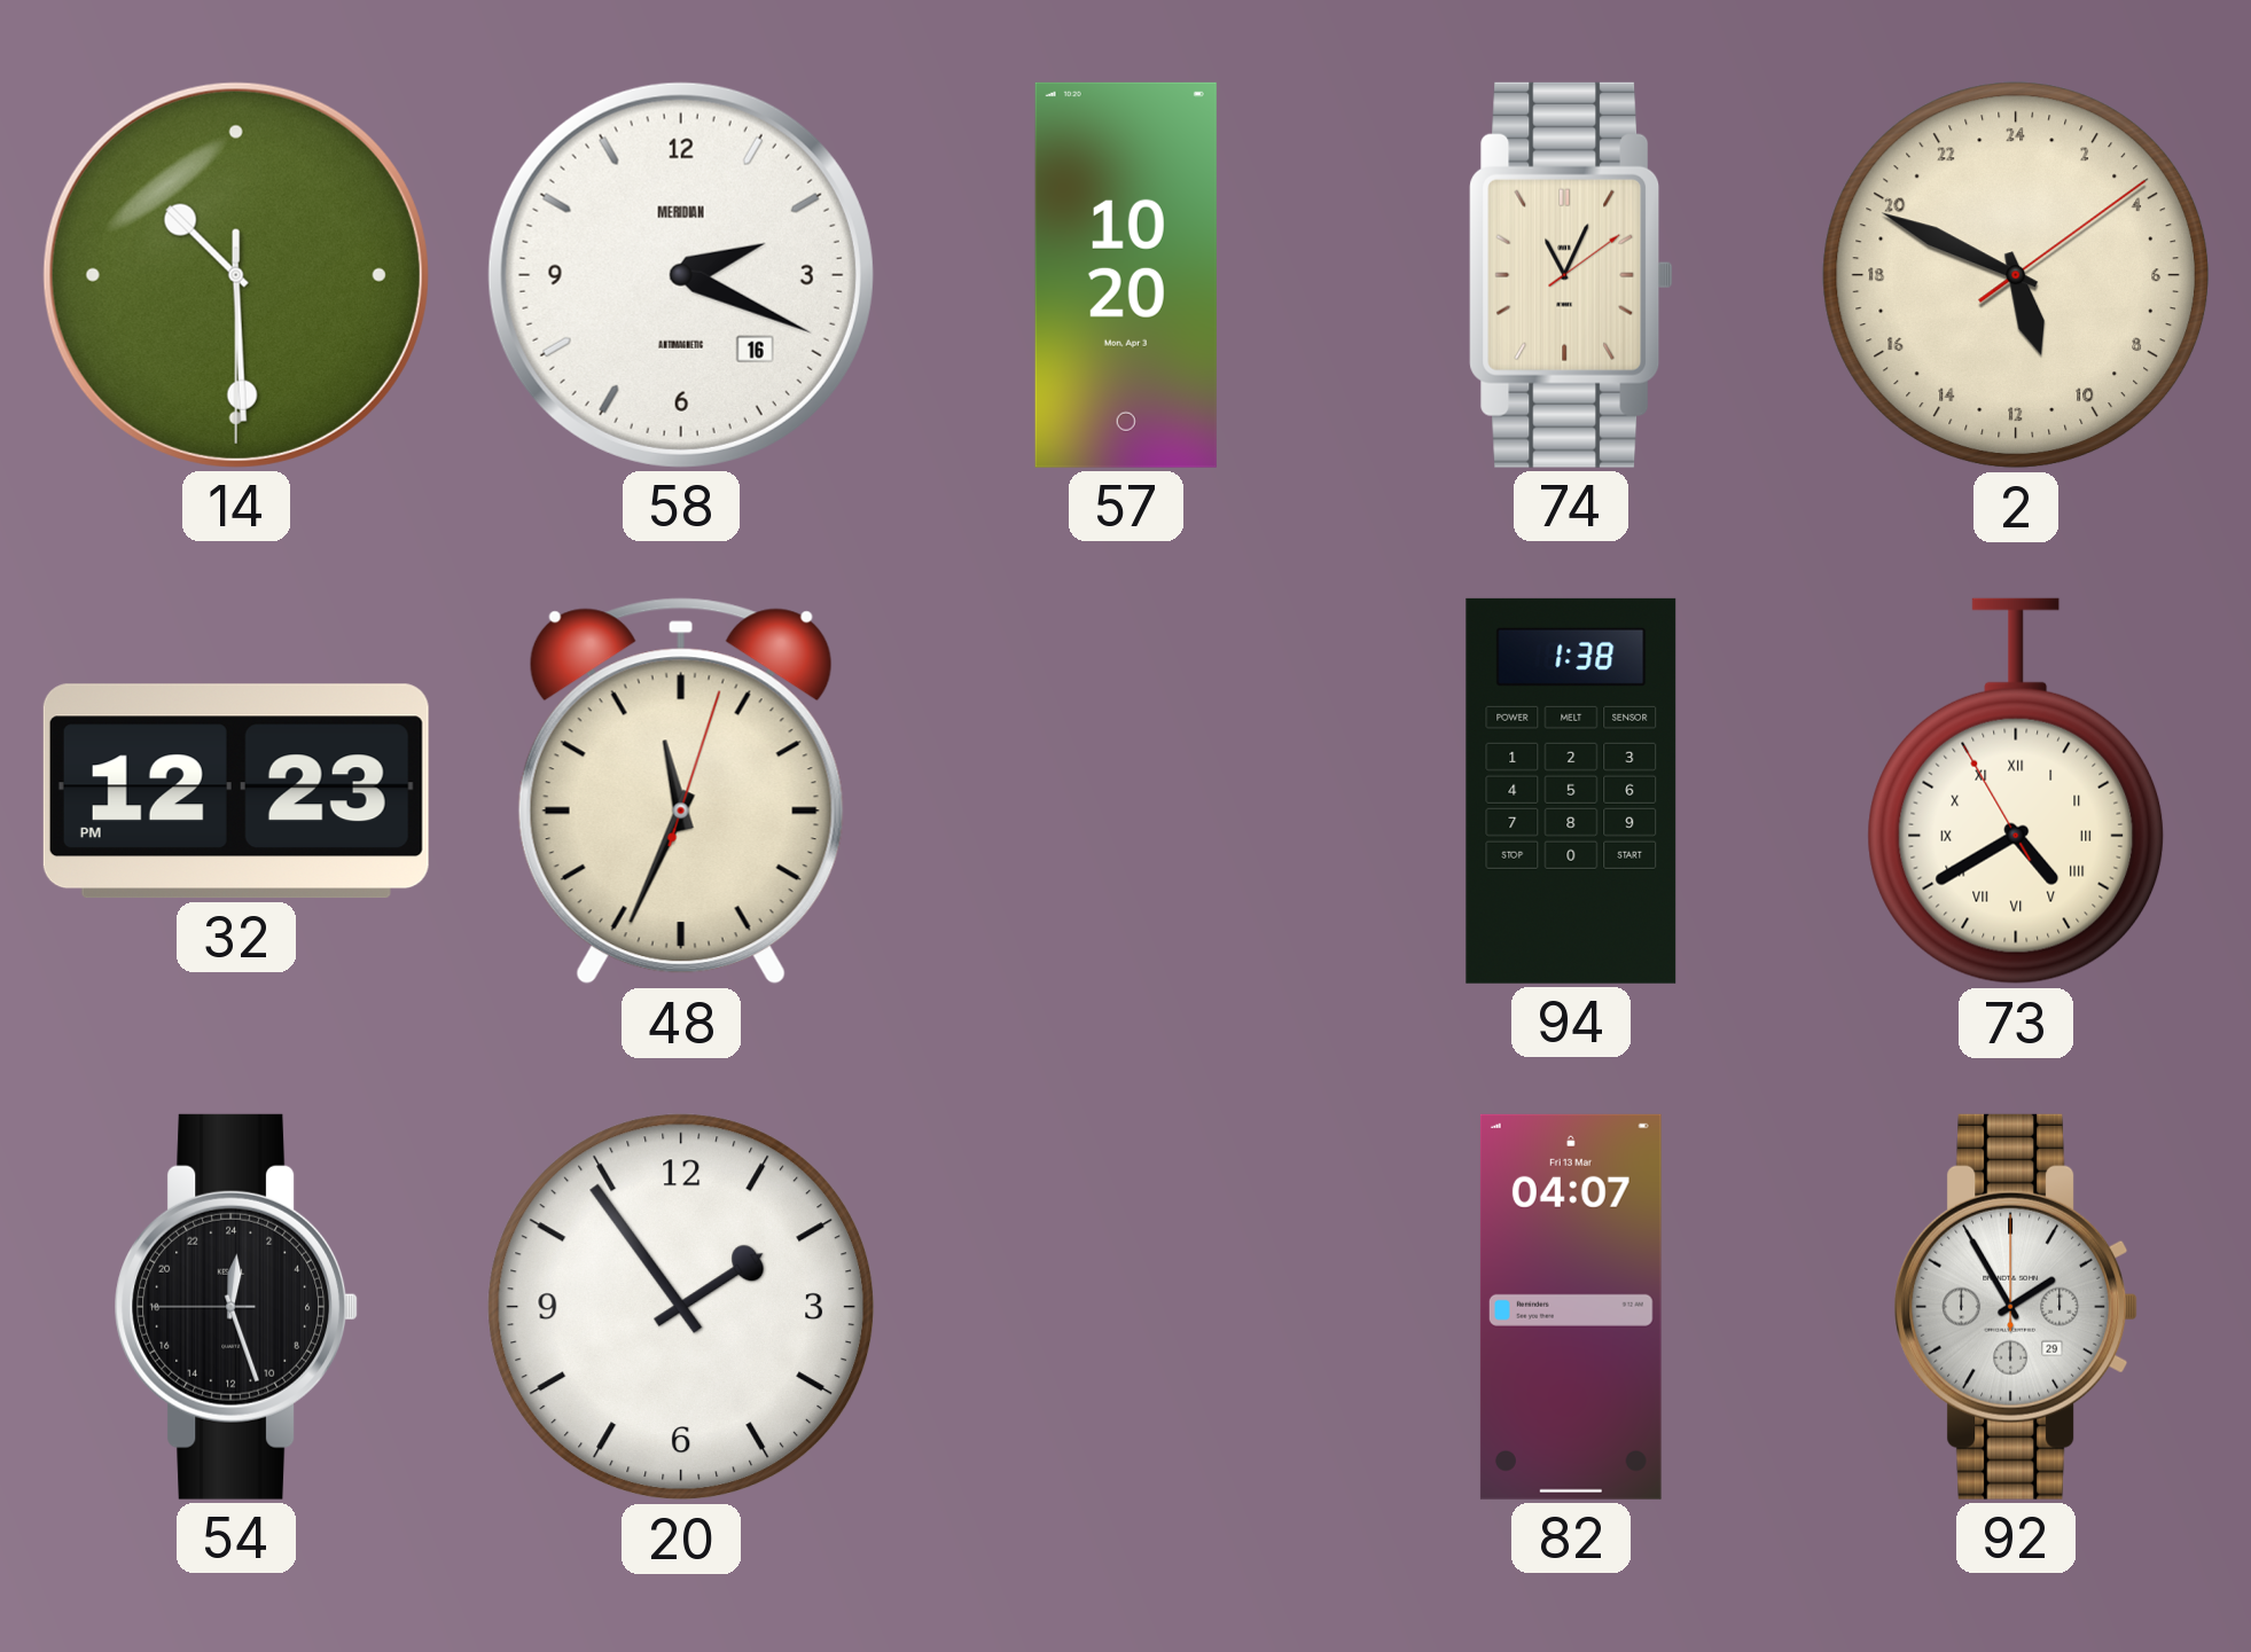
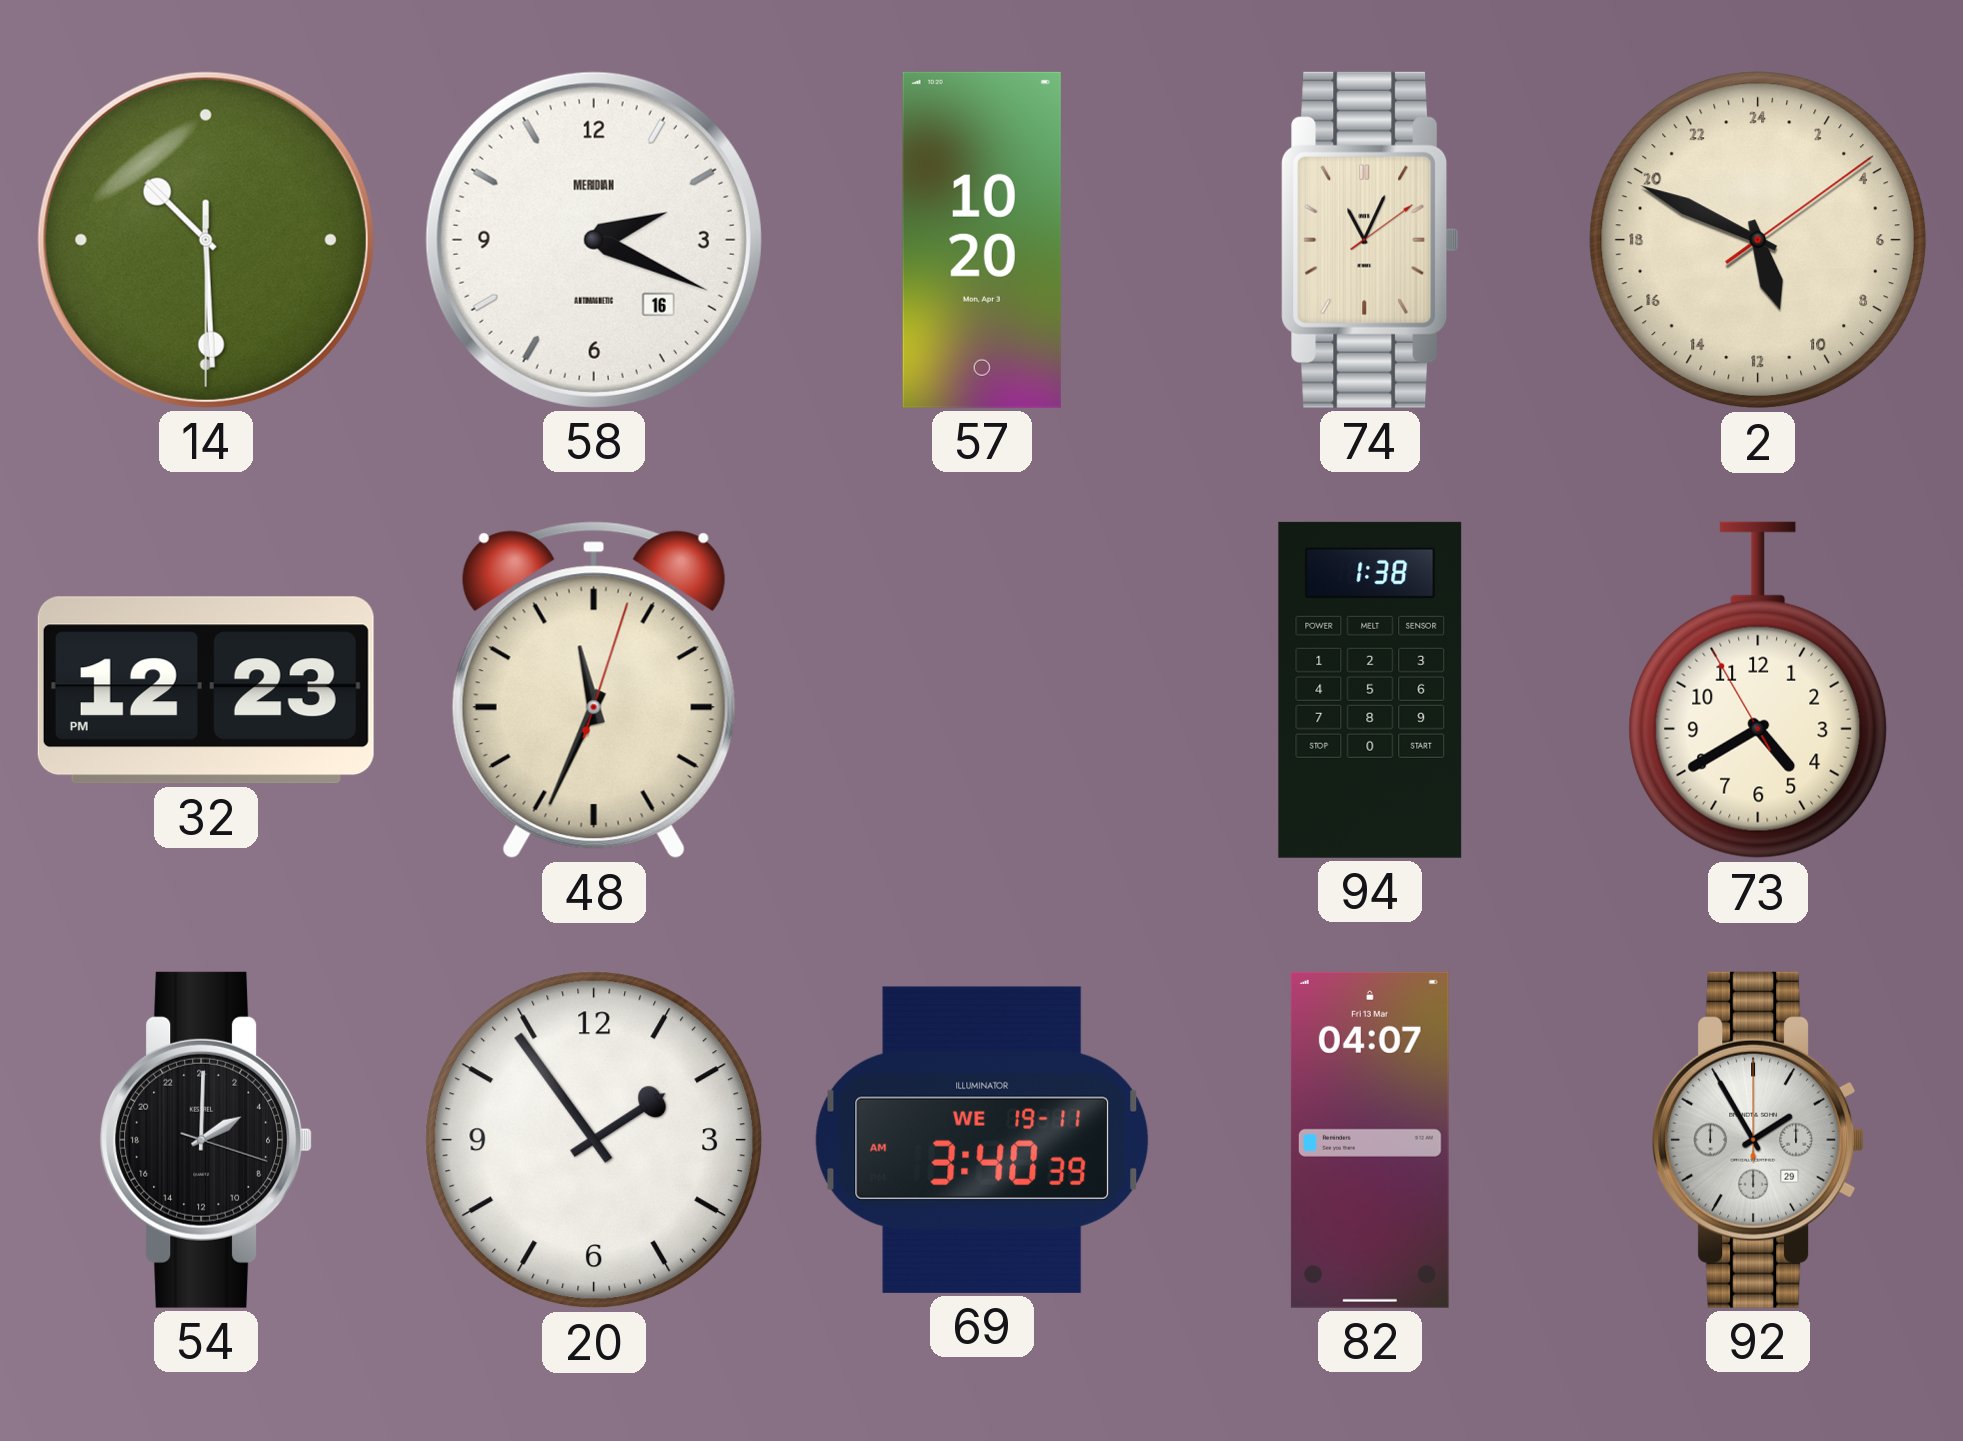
73 numerals: Roman -> Arabic (1758, 690)
54: 0:26 -> 4:00 (206, 1140)
69: none -> 3:40 (982, 1140)
